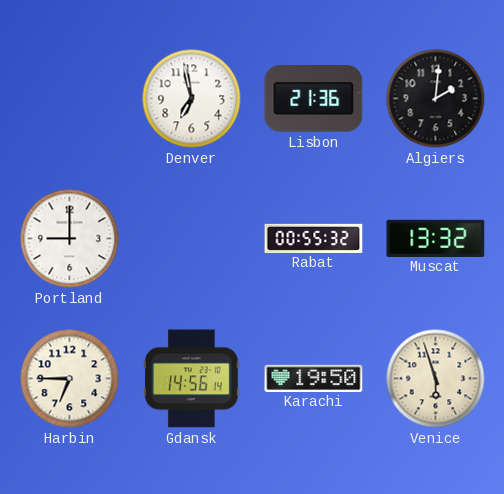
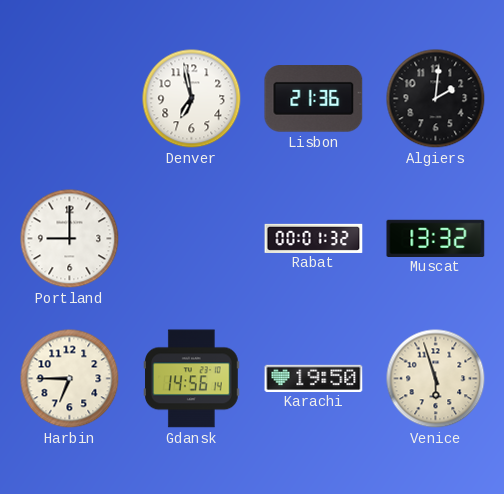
Rabat: 00:55 -> 00:01 (314, 238)
